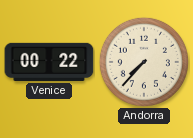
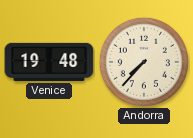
Venice: 00:22 -> 19:48 (49, 62)
